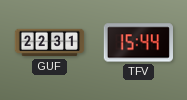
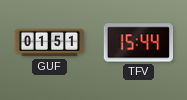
GUF: 22:31 -> 01:51 (50, 43)
